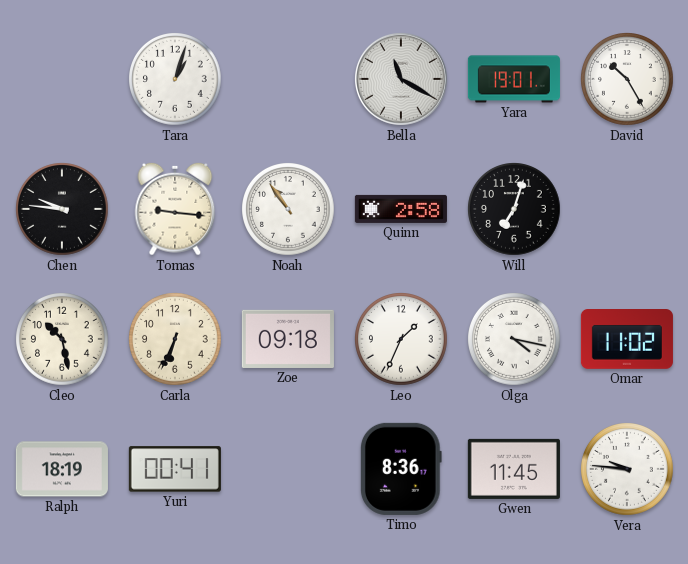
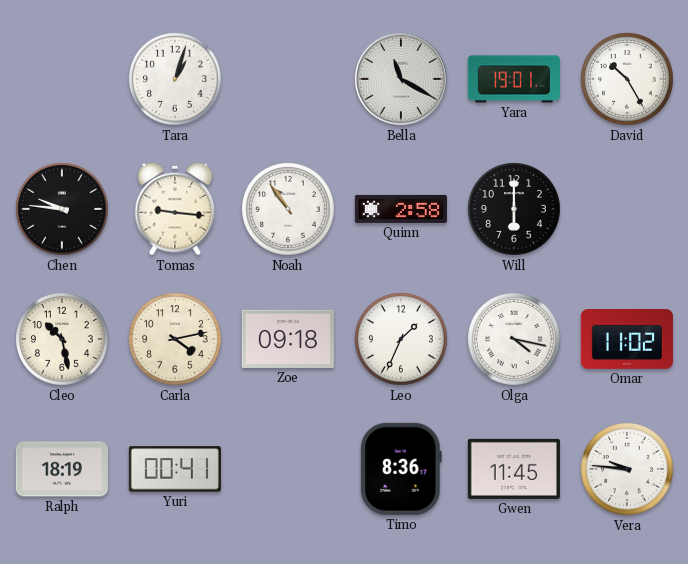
Will: 7:03 -> 6:00 (515, 210)
Carla: 6:34 -> 4:13 (176, 340)
